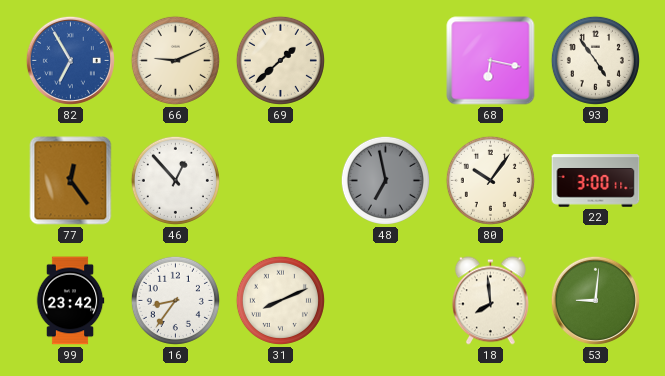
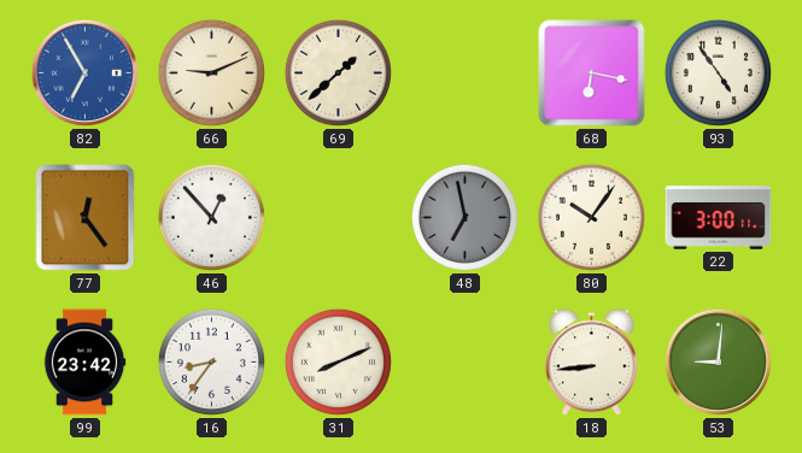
18: 7:59 -> 8:44 (591, 363)
